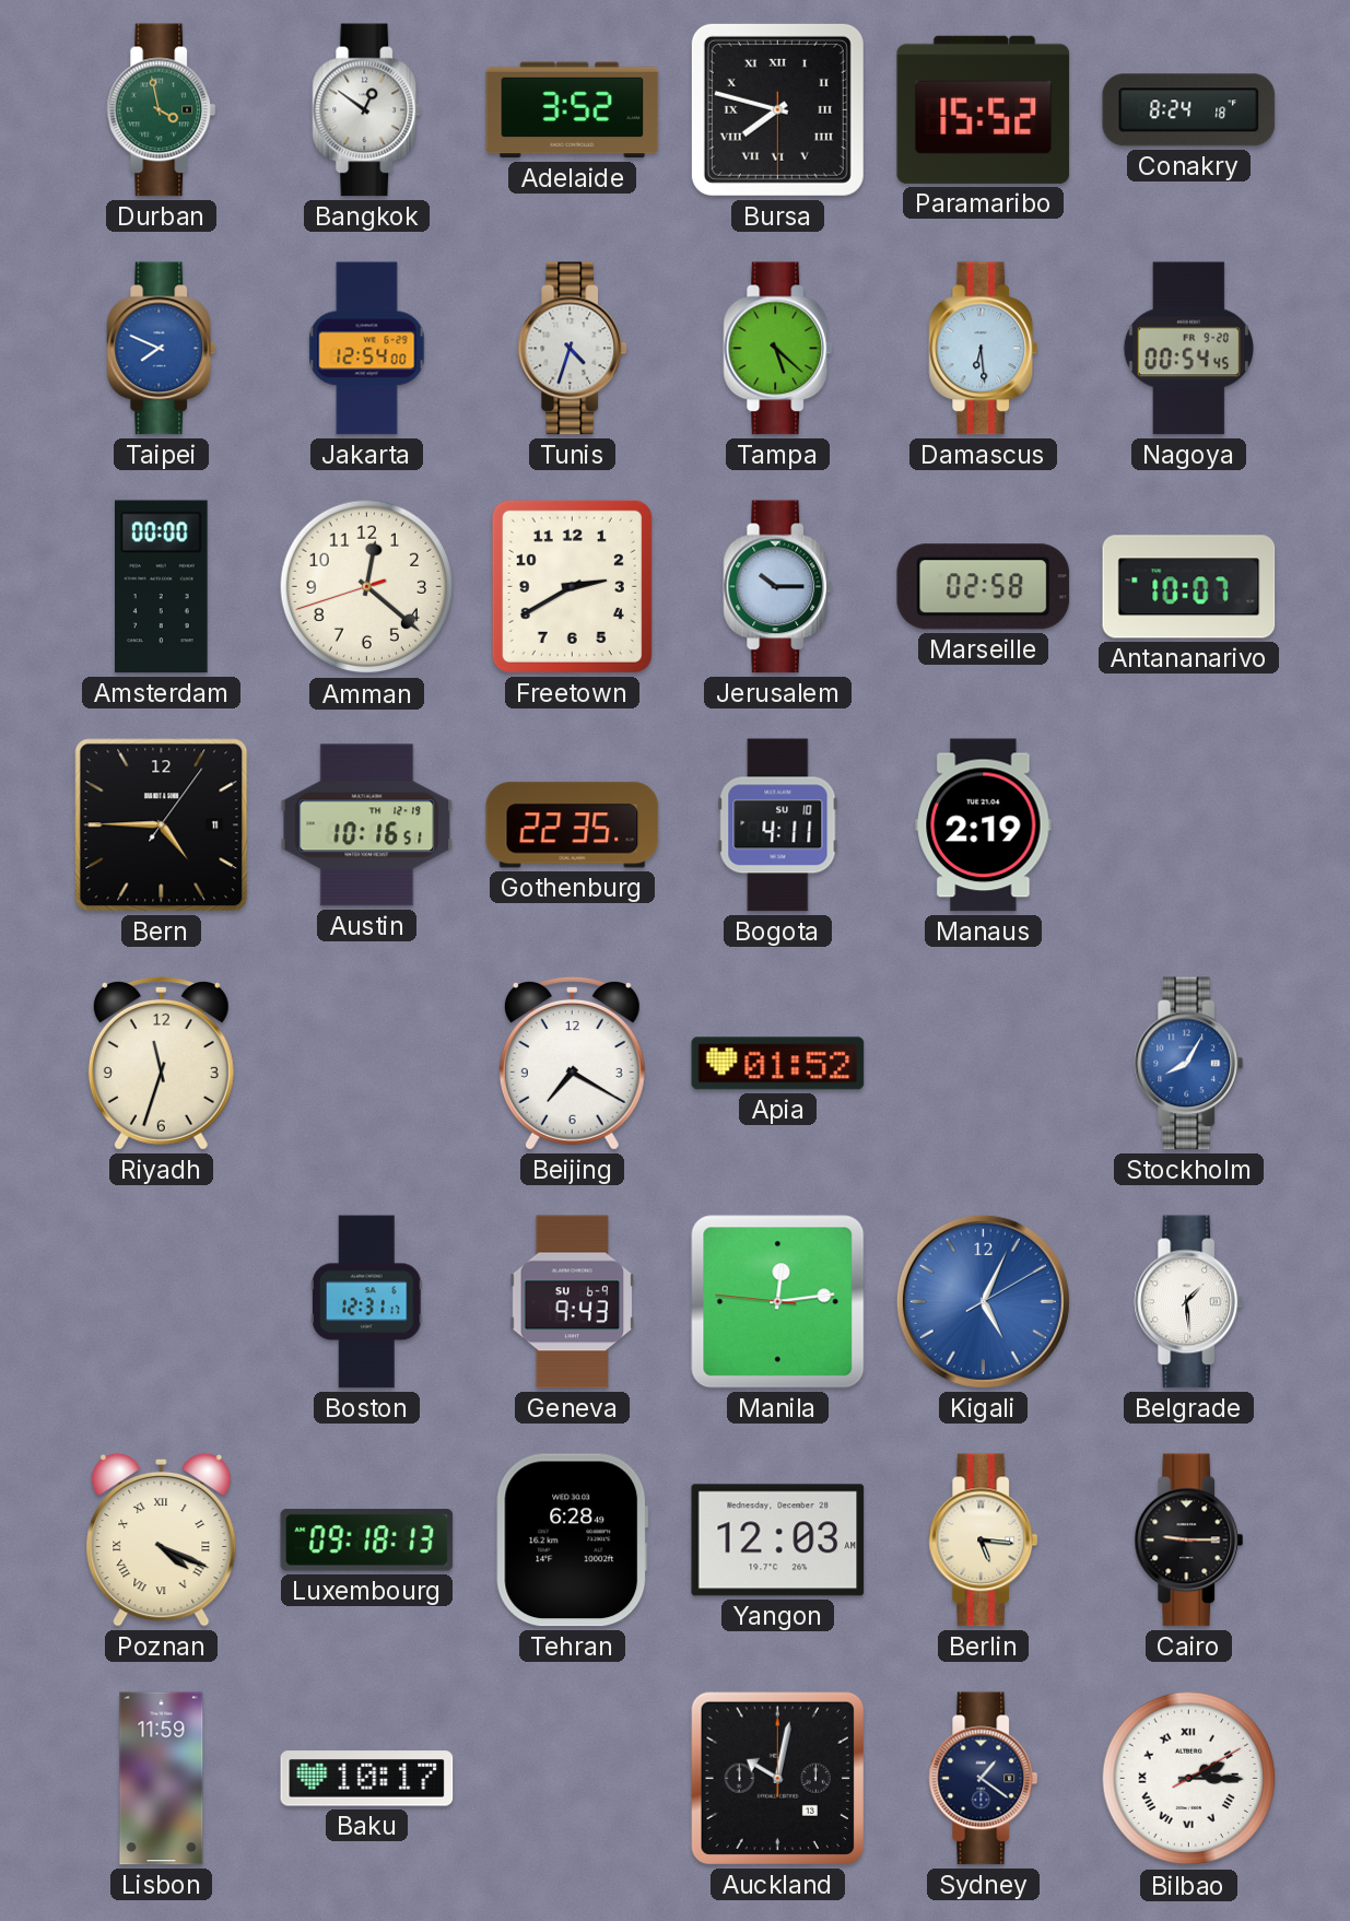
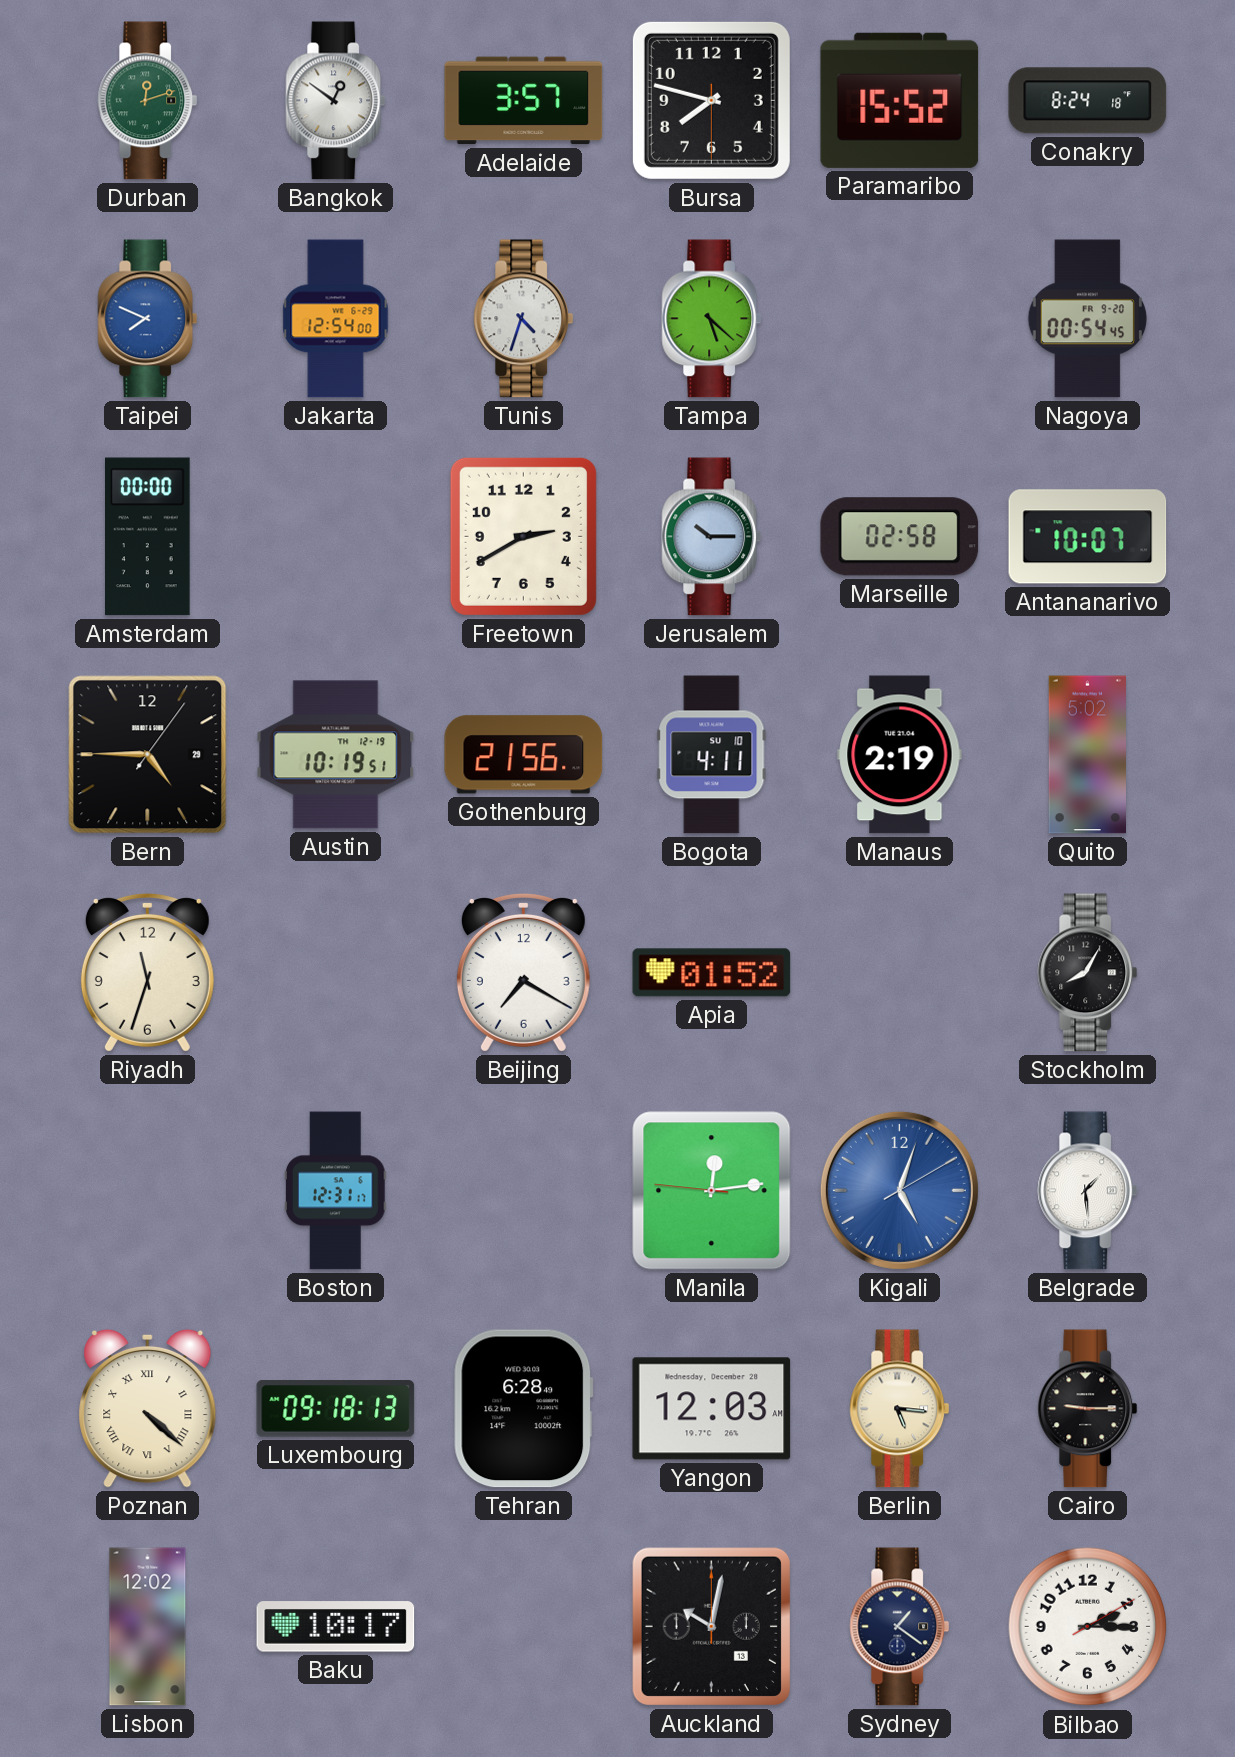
Durban: 3:58 -> 12:12 (148, 101)
Adelaide: 3:52 -> 3:57 (524, 101)
Bursa numerals: Roman -> Arabic (711, 100)
Damascus: 6:29 -> none (984, 349)
Amman: 12:21 -> none (367, 587)
Bern date: 11 -> 29 (148, 755)
Austin: 10:16 -> 10:19 (336, 755)
Gothenburg: 22:35 -> 21:56 (524, 755)
Quito: none -> 5:02 (1087, 755)
Stockholm dial: blue -> black (1088, 973)
Geneva: 9:43 -> none (573, 1302)
Kigali: 5:04 -> 5:03 (899, 1190)
Poznan: 4:19 -> 4:22 (148, 1408)
Lisbon: 11:59 -> 12:02 (148, 1627)
Bilbao numerals: Roman -> Arabic (1088, 1627)
